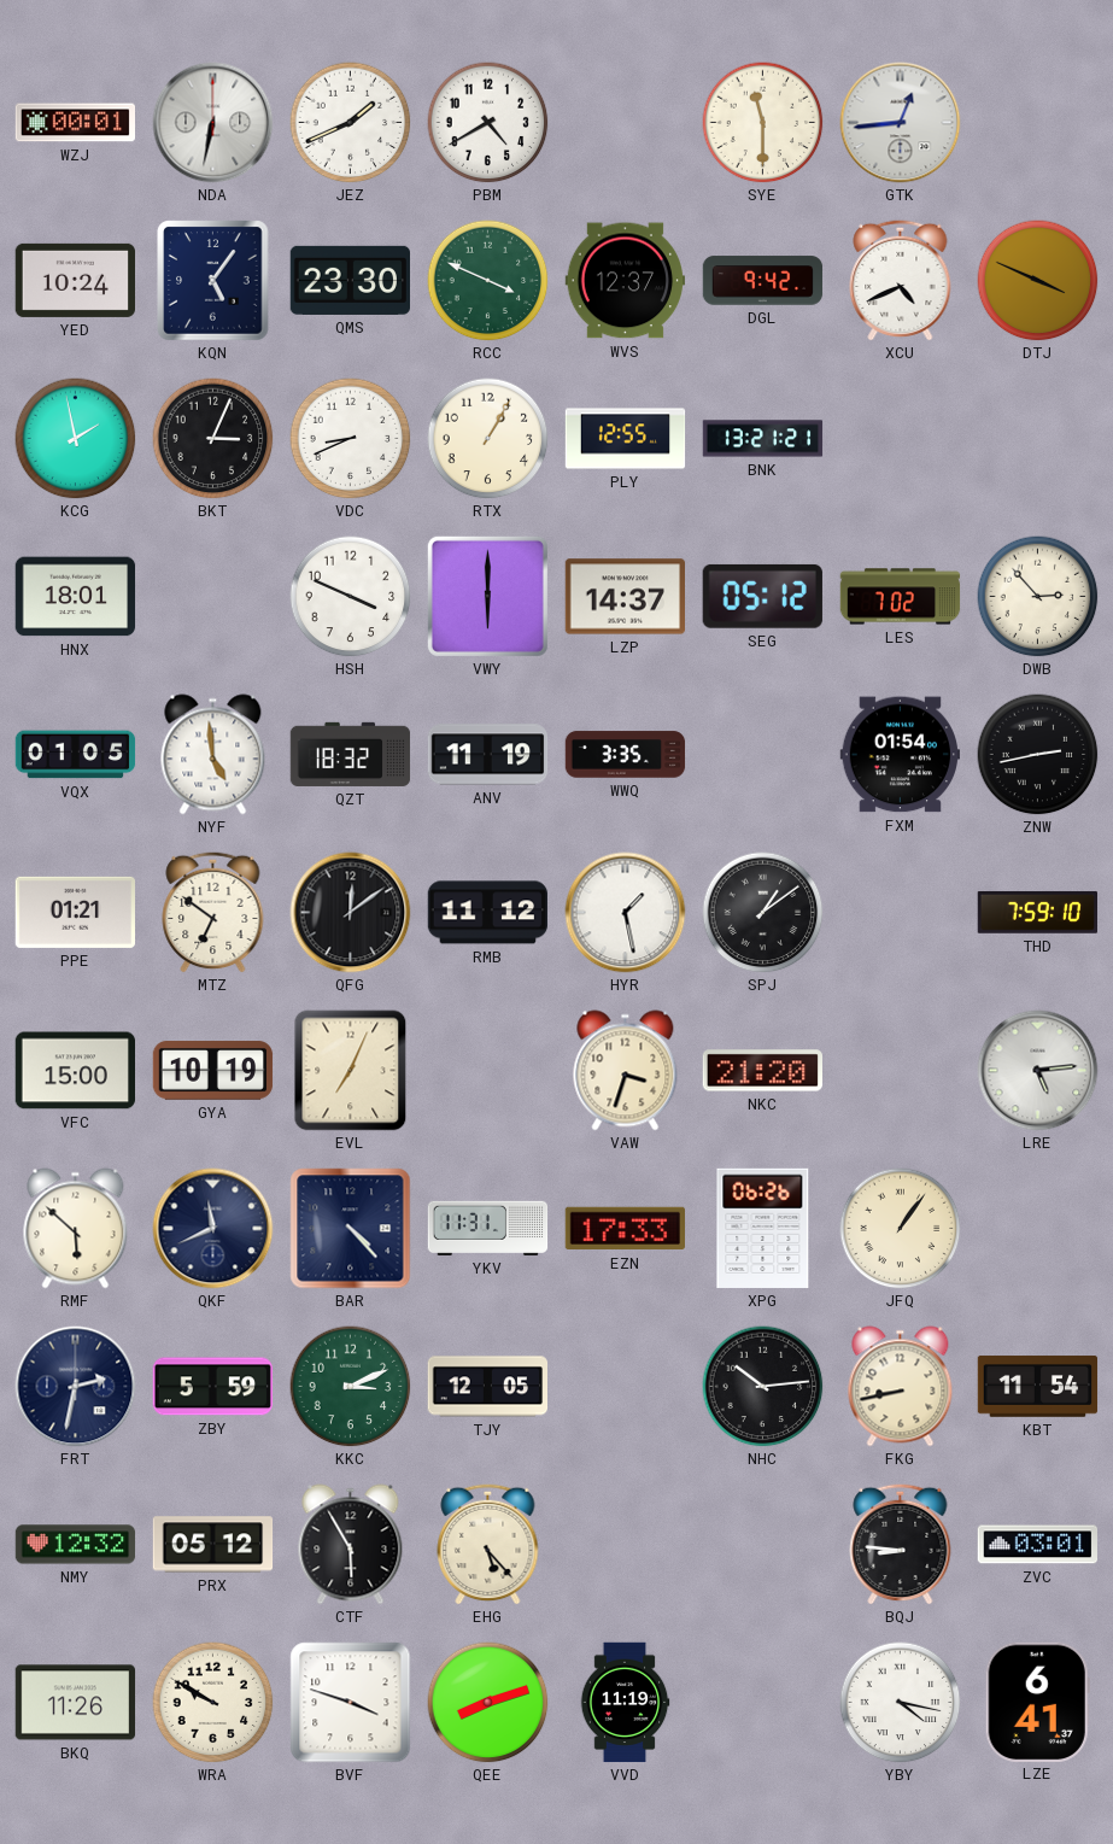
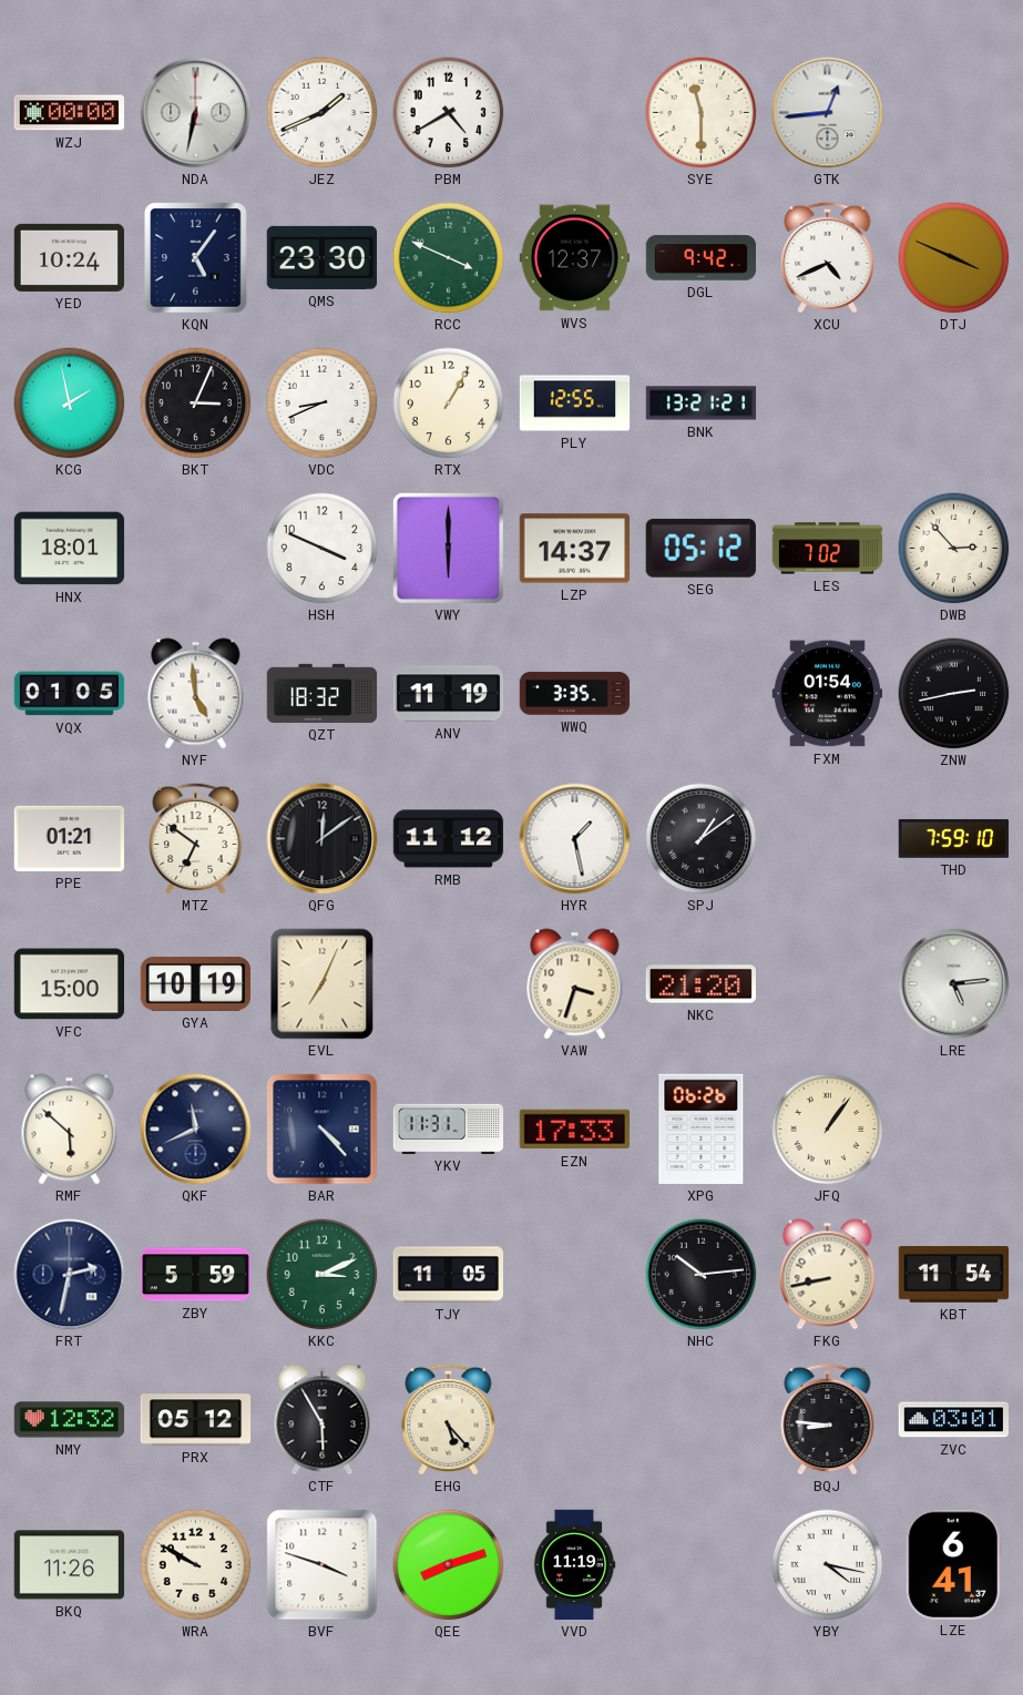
WZJ: 00:01 -> 00:00 (70, 113)
TJY: 12:05 -> 11:05 (449, 1275)
